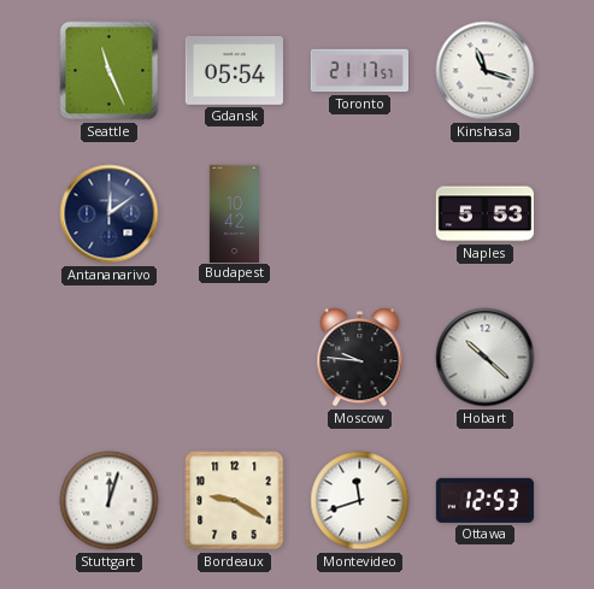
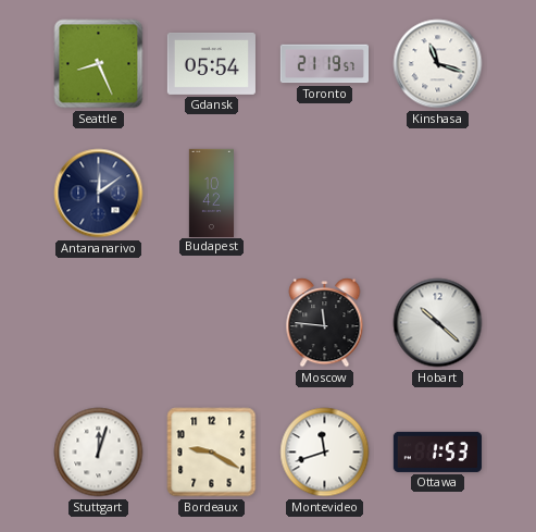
Seattle: 11:26 -> 8:26 (99, 64)
Toronto: 21:17 -> 21:19 (324, 64)
Naples: 5:53 -> none (484, 214)
Moscow: 9:46 -> 11:46 (325, 323)
Ottawa: 12:53 -> 1:53 (437, 451)
